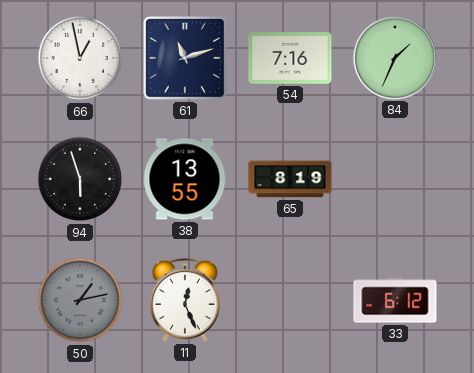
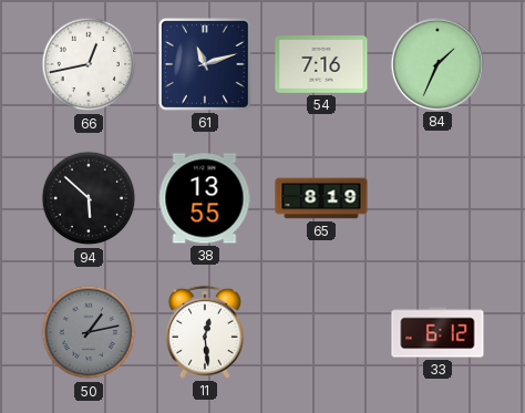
66: 12:58 -> 12:43 (89, 64)
94: 5:57 -> 5:52 (89, 198)
11: 12:26 -> 12:29 (205, 332)
